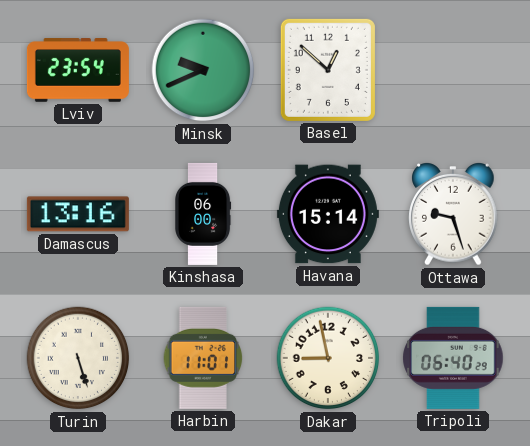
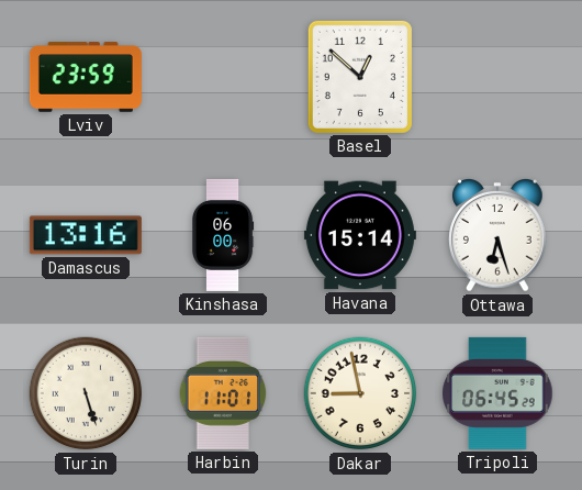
Lviv: 23:54 -> 23:59 (86, 77)
Minsk: 9:41 -> none (203, 70)
Ottawa: 9:27 -> 6:27 (497, 236)
Tripoli: 06:40 -> 06:45 (497, 393)
